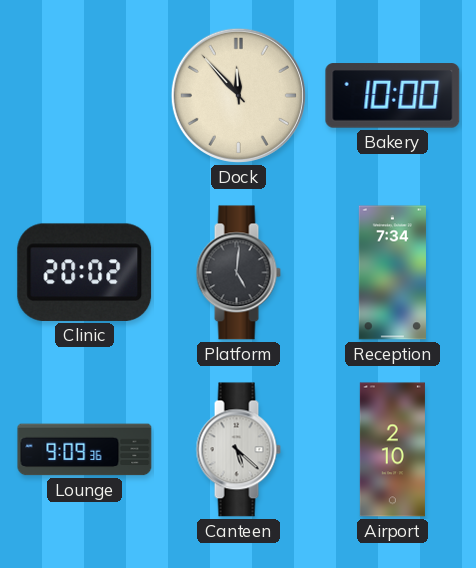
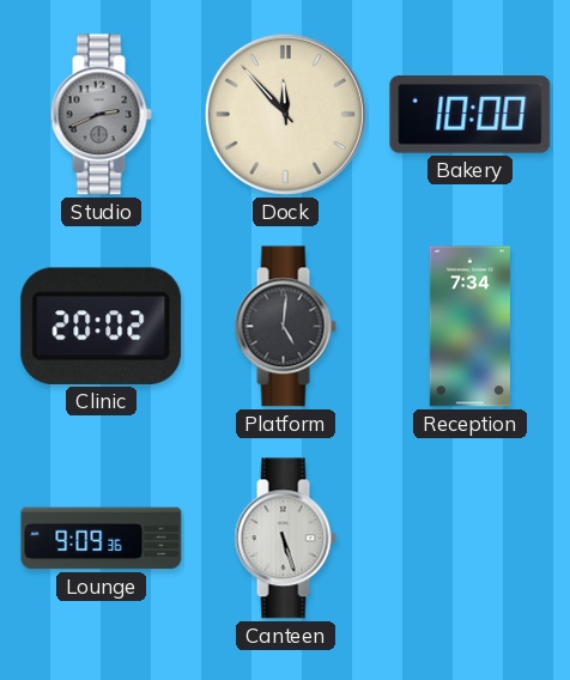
Studio: none -> 2:41 (101, 115)
Canteen: 5:22 -> 5:27 (285, 539)
Airport: 2:10 -> none (392, 450)
